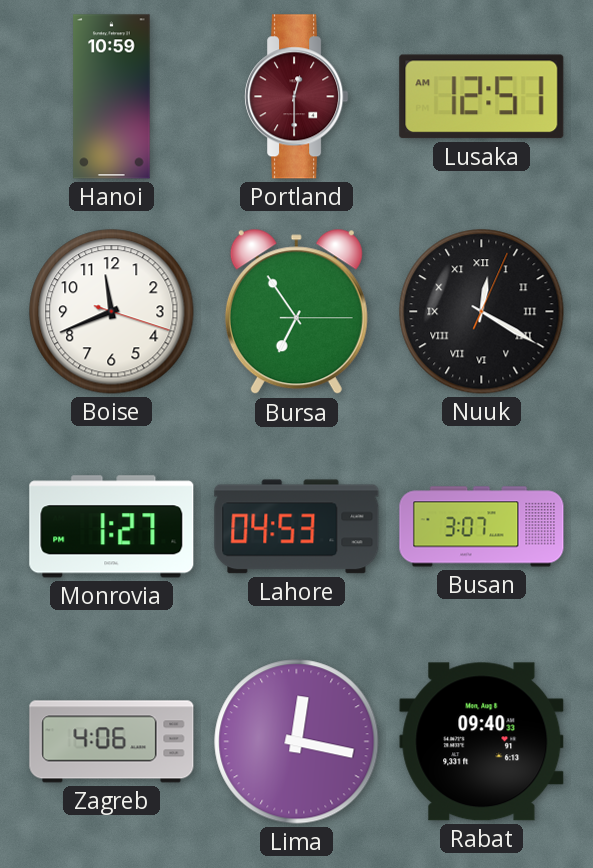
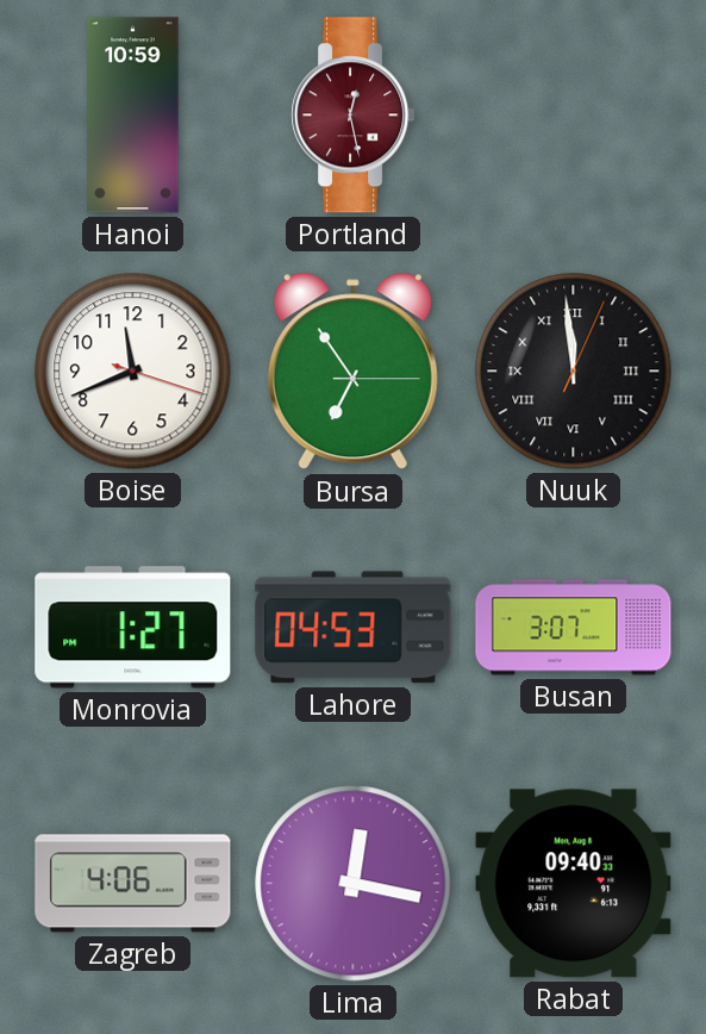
Portland: 12:30 -> 12:28 (354, 116)
Lusaka: 12:51 -> none (482, 97)
Nuuk: 12:20 -> 11:59 (574, 372)
